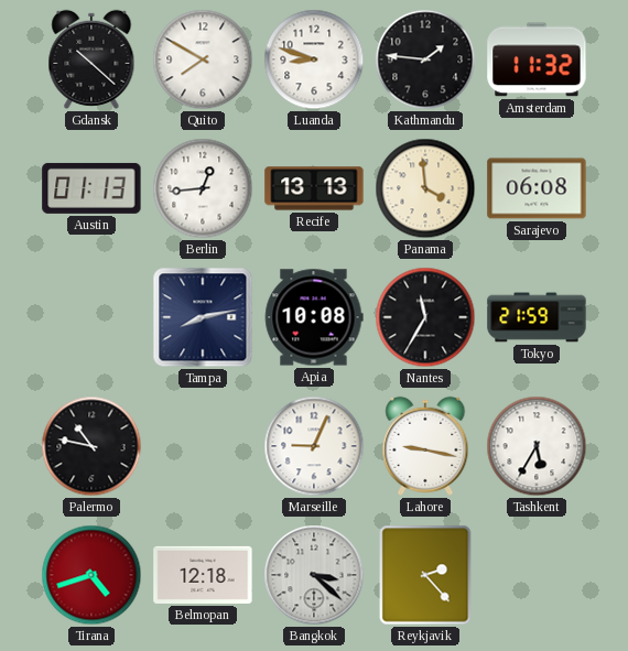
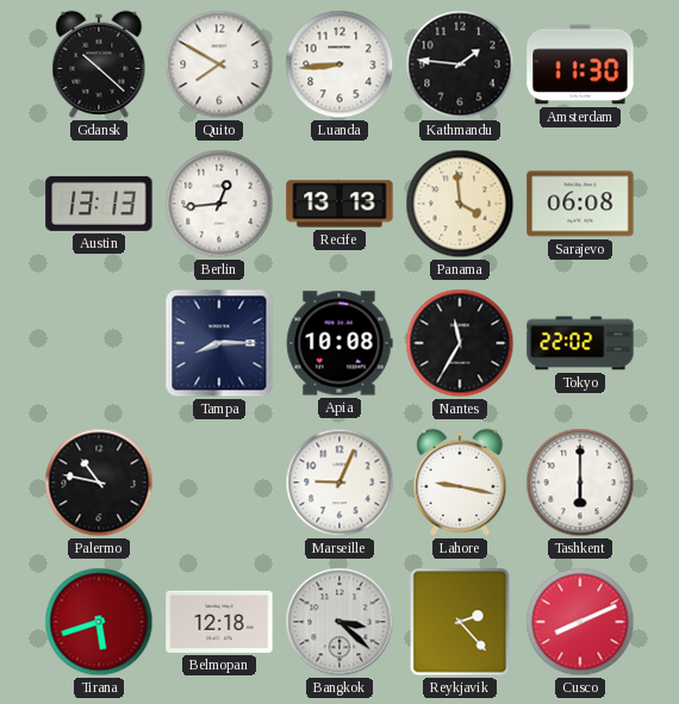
Luanda: 8:48 -> 8:44 (339, 64)
Amsterdam: 11:32 -> 11:30 (580, 64)
Austin: 01:13 -> 13:13 (99, 204)
Tampa: 8:13 -> 8:15 (219, 343)
Tokyo: 21:59 -> 22:02 (580, 343)
Tashkent: 5:35 -> 6:00 (580, 482)
Tirana: 4:42 -> 5:42 (99, 622)
Cusco: none -> 8:11 (580, 622)
